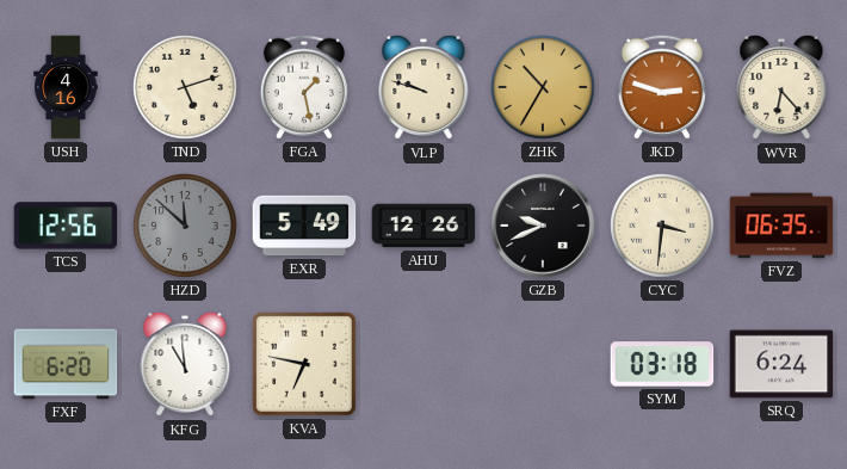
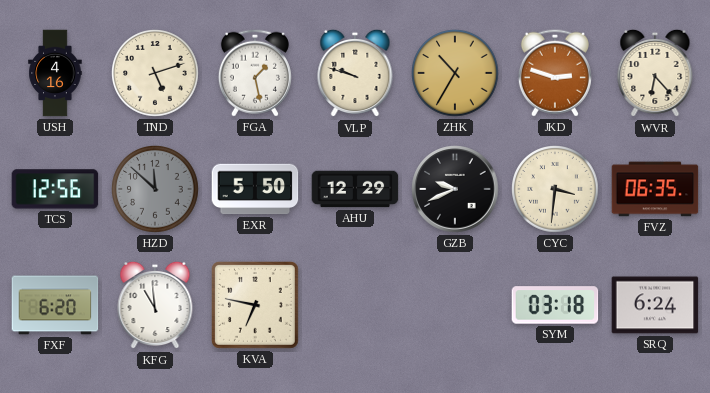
EXR: 5:49 -> 5:50 (255, 189)
AHU: 12:26 -> 12:29 (355, 189)
